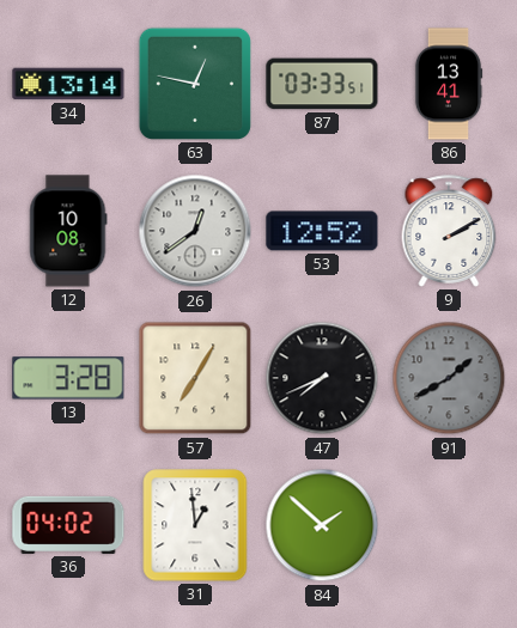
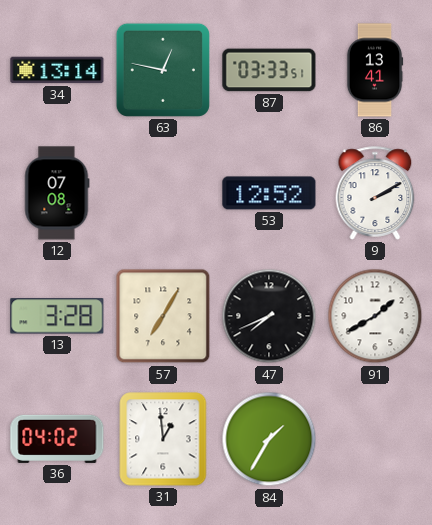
12: 10:08 -> 07:08 (57, 193)
26: 12:39 -> none (195, 231)
91 dial: grey -> white (375, 316)
84: 1:52 -> 1:35 (269, 439)
